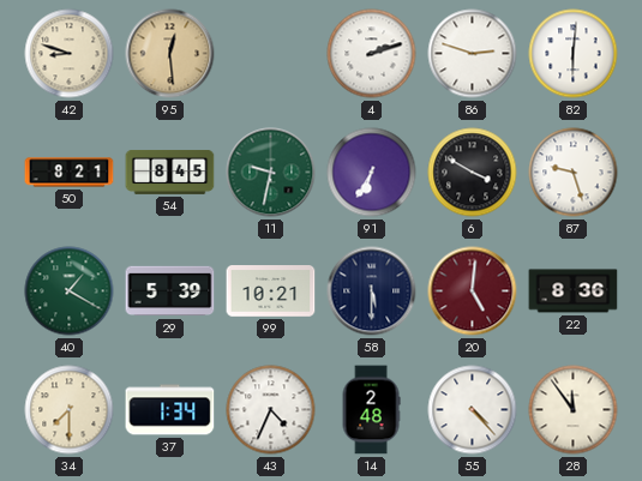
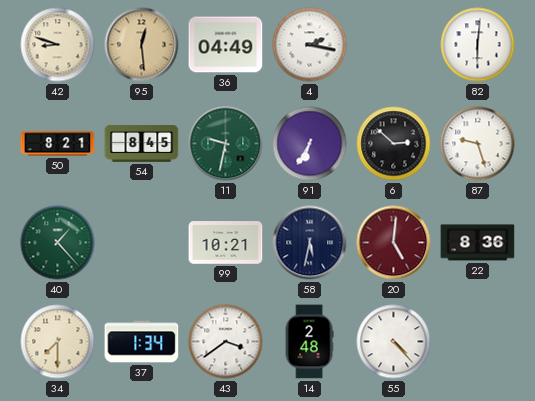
36: none -> 04:49 (226, 45)
4: 2:12 -> 2:17 (310, 45)
86: 2:48 -> none (473, 54)
6: 3:50 -> 2:52 (394, 144)
40: 1:20 -> 1:23 (58, 243)
29: 5:39 -> none (170, 291)
58: 5:30 -> 5:32 (310, 243)
43: 4:34 -> 3:39 (226, 342)
28: 11:54 -> none (574, 410)
